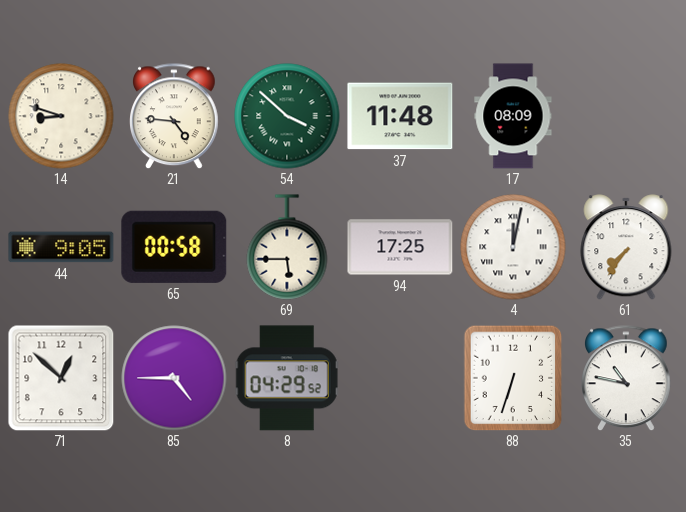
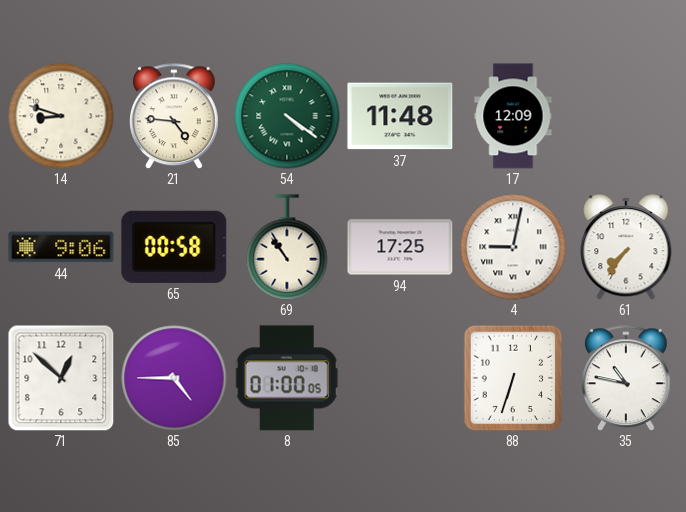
54: 3:52 -> 4:21 (287, 116)
17: 08:09 -> 12:09 (513, 116)
44: 9:05 -> 9:06 (61, 247)
69: 5:45 -> 10:54 (287, 247)
4: 12:02 -> 9:02 (513, 247)
8: 04:29 -> 01:00 (287, 378)
